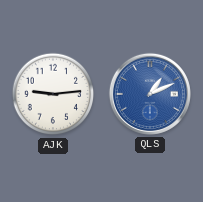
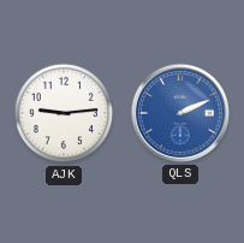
QLS: 1:11 -> 2:11 (180, 113)
